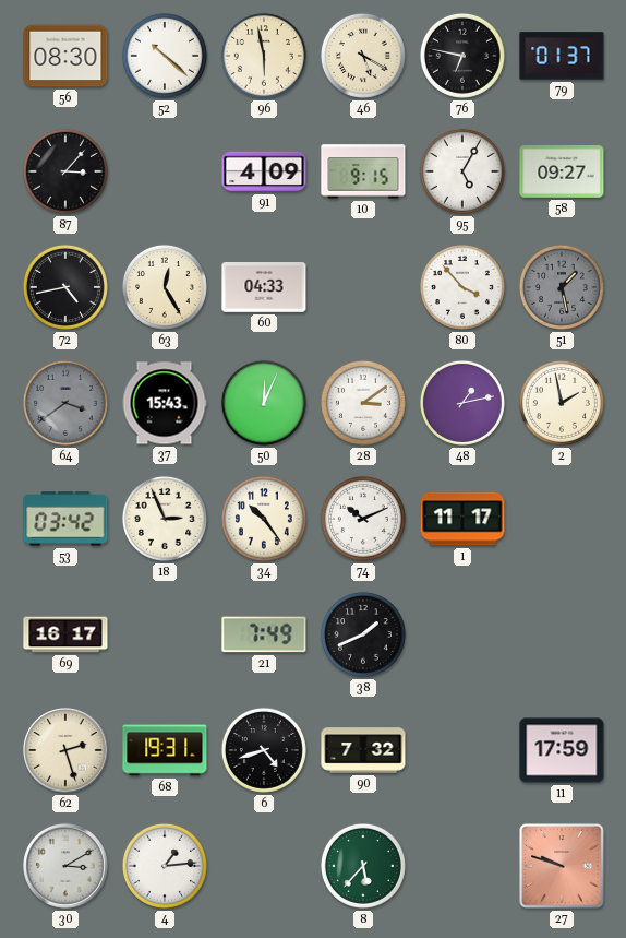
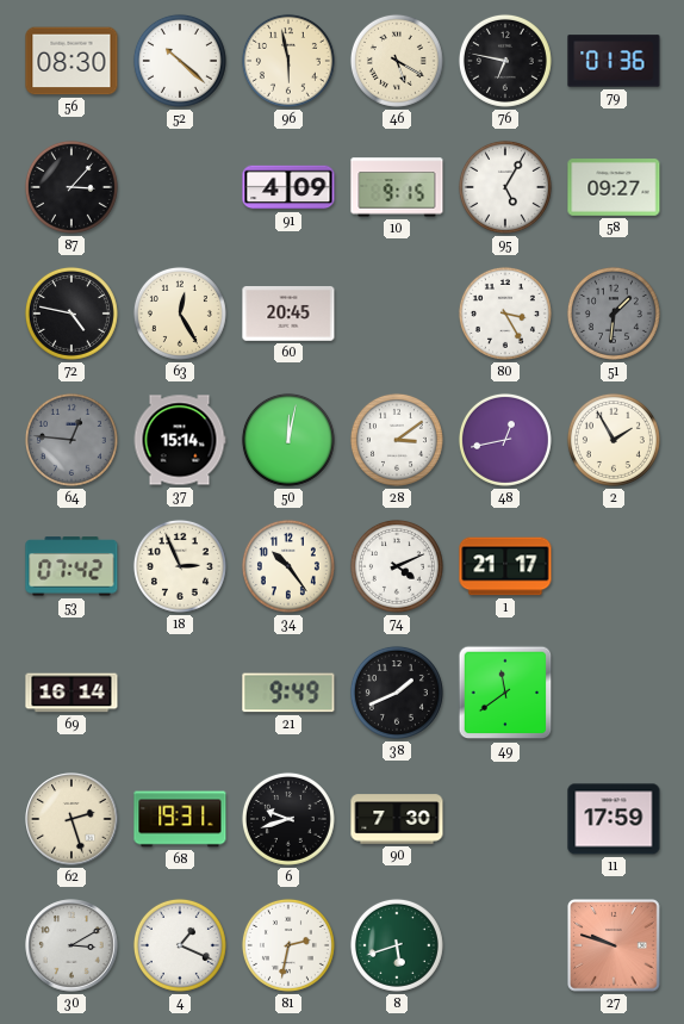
79: 01:37 -> 01:36 (614, 61)
72: 4:43 -> 4:47 (71, 314)
60: 04:33 -> 20:45 (288, 315)
80: 3:53 -> 3:25 (505, 314)
51: 1:28 -> 1:31 (614, 314)
64: 3:39 -> 12:46 (71, 440)
37: 15:43 -> 15:14 (180, 440)
50: 12:04 -> 12:02 (288, 440)
48: 1:13 -> 12:43 (505, 440)
2: 1:58 -> 1:55 (614, 440)
53: 03:42 -> 07:42 (71, 566)
74: 10:11 -> 4:11 (397, 566)
1: 11:17 -> 21:17 (505, 566)
69: 16:17 -> 16:14 (71, 693)
21: 7:49 -> 9:49 (288, 693)
49: none -> 11:39 (505, 693)
6: 4:42 -> 9:42 (288, 819)
90: 7:32 -> 7:30 (397, 819)
4: 1:14 -> 1:19 (180, 945)
81: none -> 2:32 (288, 945)
8: 5:37 -> 5:42 (397, 945)
